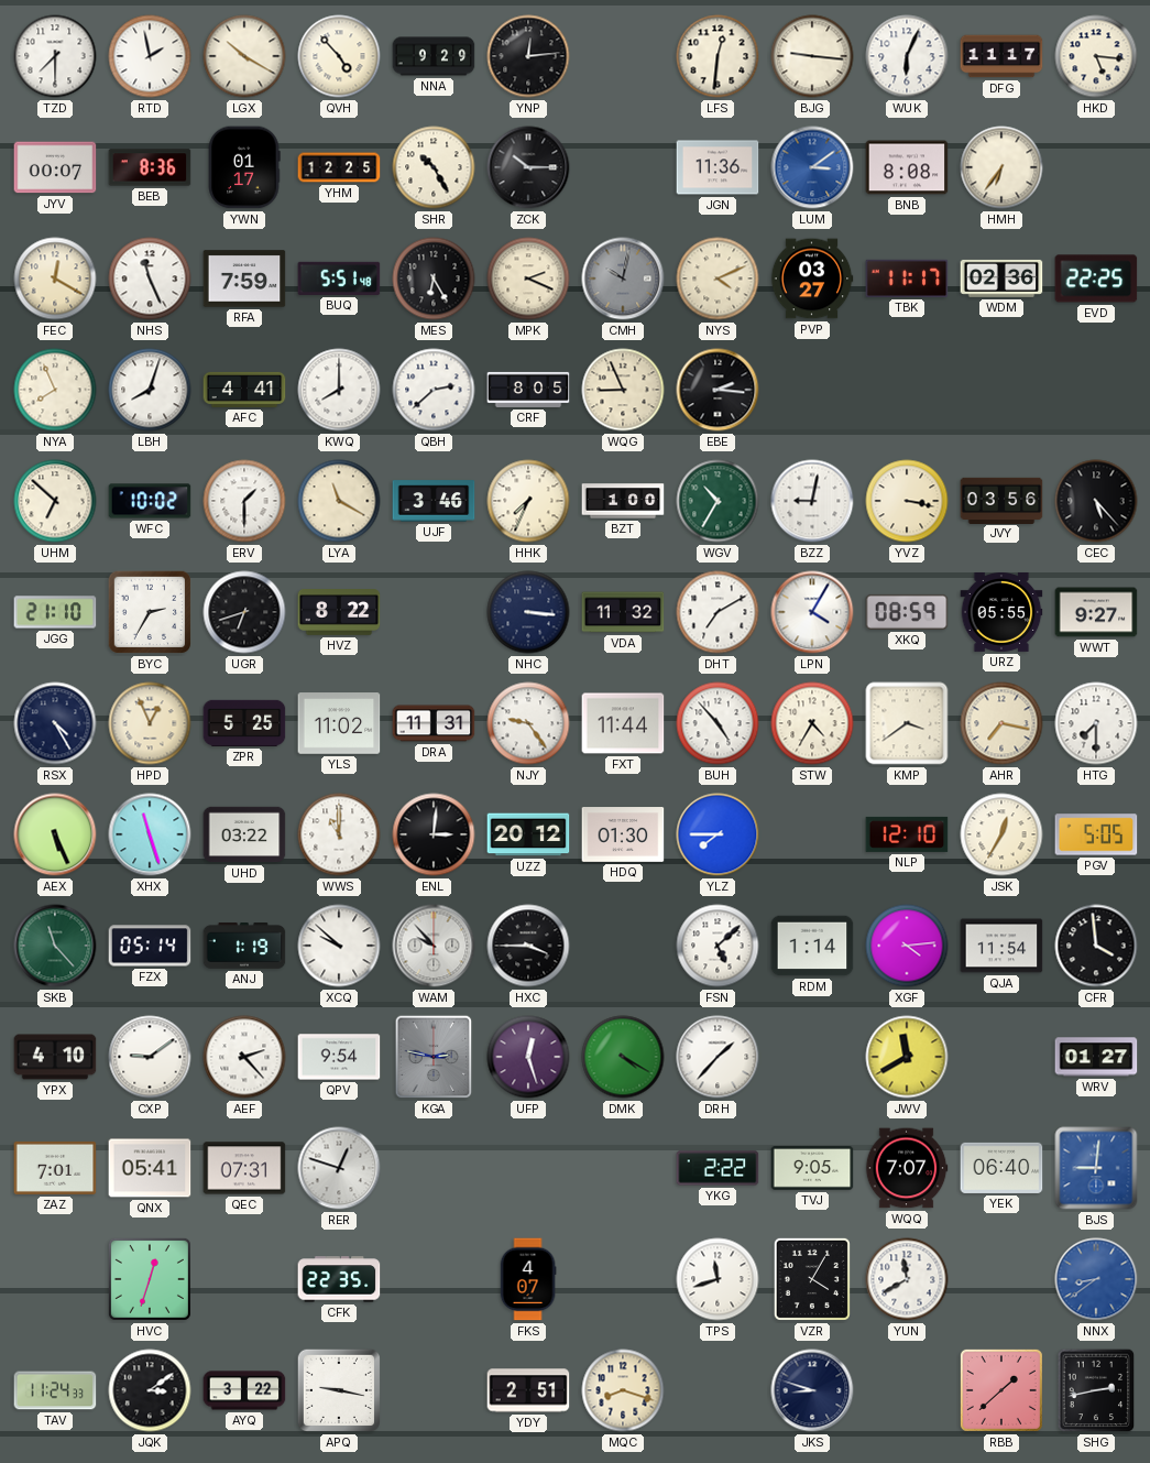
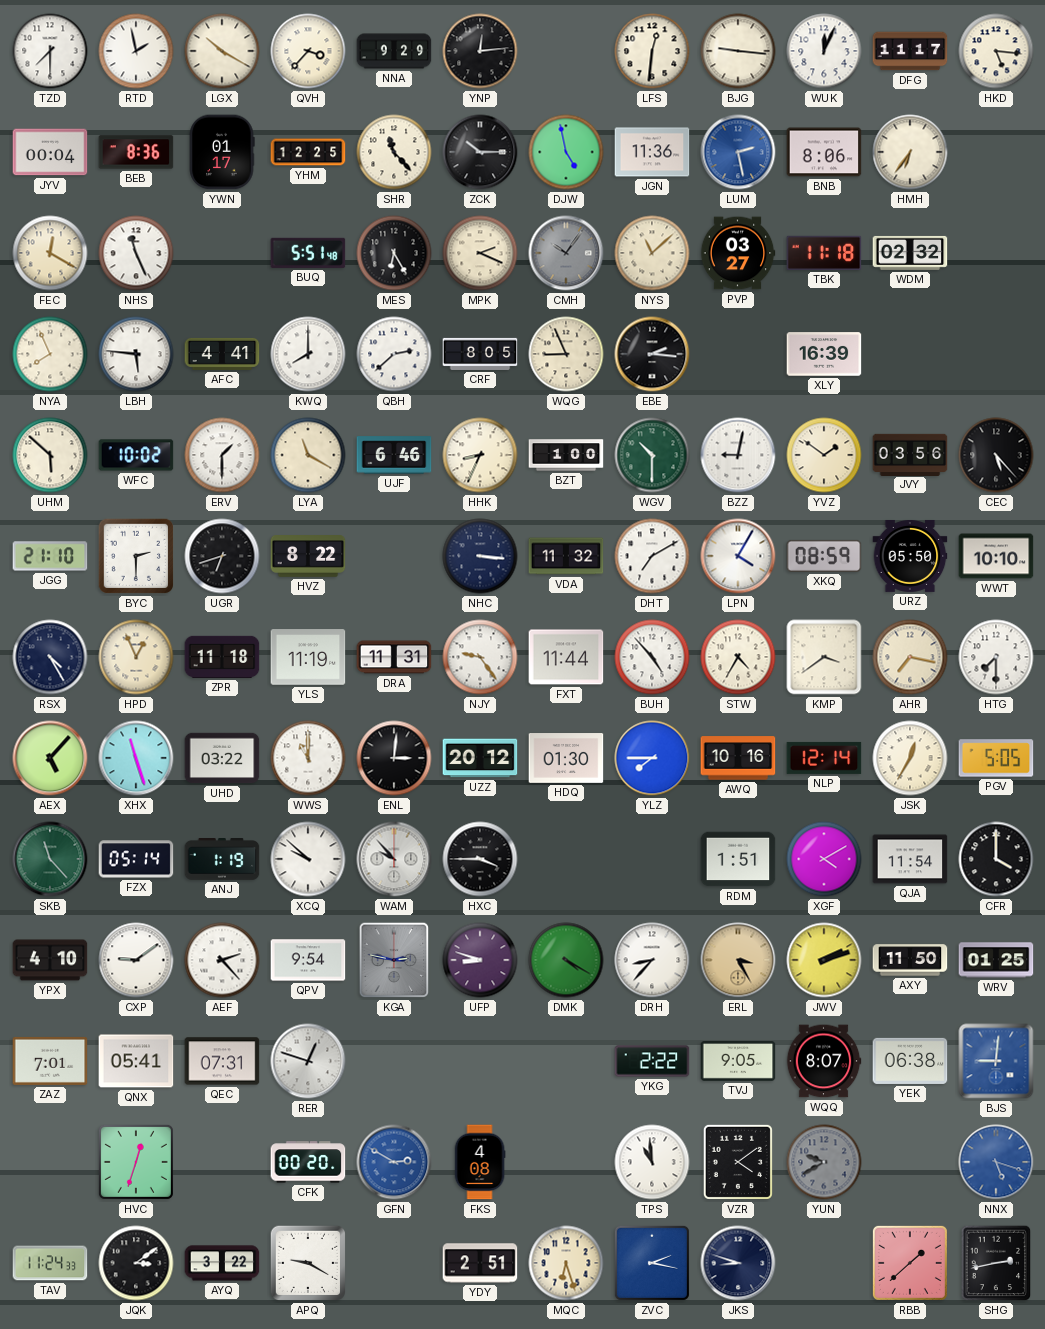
QVH: 4:53 -> 3:37 (308, 51)
WUK: 6:04 -> 12:04 (824, 51)
JYV: 00:07 -> 00:04 (50, 152)
SHR: 10:25 -> 11:23 (394, 152)
DJW: none -> 4:58 (566, 152)
LUM: 3:09 -> 2:28 (738, 152)
BNB: 8:08 -> 8:06 (824, 152)
RFA: 7:59 -> none (244, 279)
CMH: 10:02 -> 10:06 (566, 253)
NYS: 4:11 -> 11:08 (652, 253)
TBK: 11:17 -> 11:18 (824, 253)
WDM: 02:36 -> 02:32 (910, 253)
EVD: 22:25 -> none (1096, 279)
LBH: 8:03 -> 5:46 (136, 354)
XLY: none -> 16:39 (824, 354)
UHM: 6:52 -> 5:52 (50, 455)
UJF: 3:46 -> 6:46 (394, 455)
HHK: 7:34 -> 8:34 (480, 455)
WGV: 10:35 -> 10:30 (652, 455)
YVZ: 3:17 -> 1:51 (824, 455)
BYC: 2:35 -> 2:30 (136, 556)
URZ: 05:55 -> 05:50 (910, 556)
WWT: 9:27 -> 10:10 (996, 556)
ZPR: 5:25 -> 11:18 (222, 657)
YLS: 11:02 -> 11:19 (308, 657)
AEX: 5:26 -> 5:07 (50, 758)
AWQ: none -> 10:16 (738, 758)
NLP: 12:10 -> 12:14 (824, 758)
FSN: 5:08 -> none (718, 946)
RDM: 1:14 -> 1:51 (738, 859)
XGF: 4:14 -> 4:10 (824, 859)
CFR: 3:59 -> 4:00 (996, 859)
UFP: 12:27 -> 8:48 (480, 960)
DRH: 1:37 -> 8:37 (652, 960)
ERL: none -> 3:25 (738, 960)
JWV: 11:40 -> 2:12 (824, 960)
AXY: none -> 11:50 (910, 960)
WRV: 01:27 -> 01:25 (996, 960)
WQQ: 7:07 -> 8:07 (824, 1061)
YEK: 06:40 -> 06:38 (910, 1061)
CFK: 22:35 -> 00:20 (308, 1162)
GFN: none -> 2:50 (394, 1162)
FKS: 4:07 -> 4:08 (480, 1162)
TPS: 11:42 -> 10:59 (652, 1162)
VZR: 4:05 -> 4:09 (738, 1162)
YUN: 11:40 -> 9:40 (824, 1162)
YUN dial: white -> grey (824, 1162)
NNX: 8:39 -> 5:18 (996, 1162)
APQ: 9:17 -> 9:20 (308, 1263)
MQC: 8:18 -> 6:27 (566, 1263)
ZVC: none -> 2:17 (652, 1263)
